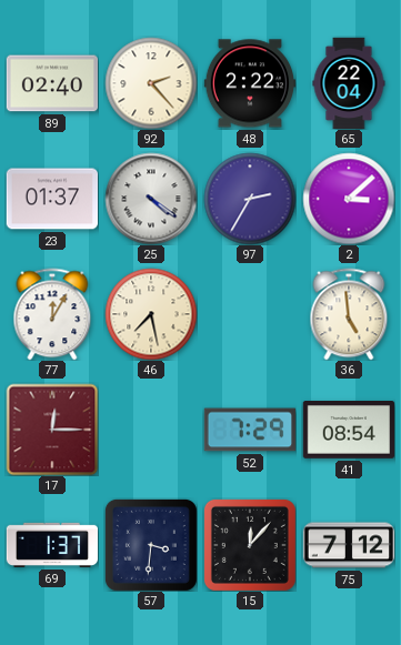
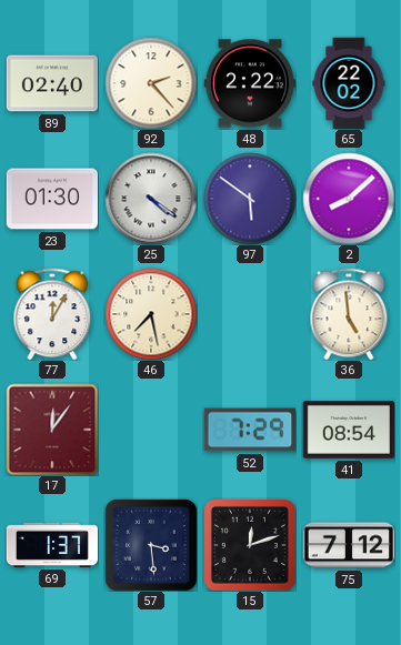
65: 22:04 -> 22:02 (349, 83)
23: 01:37 -> 01:30 (51, 199)
97: 2:35 -> 5:51 (250, 199)
2: 3:08 -> 8:08 (349, 199)
17: 12:15 -> 12:06 (52, 430)
57: 3:31 -> 3:29 (151, 545)
15: 12:07 -> 12:12 (250, 545)
